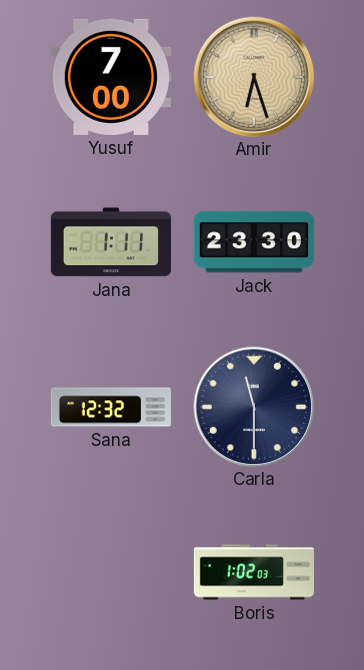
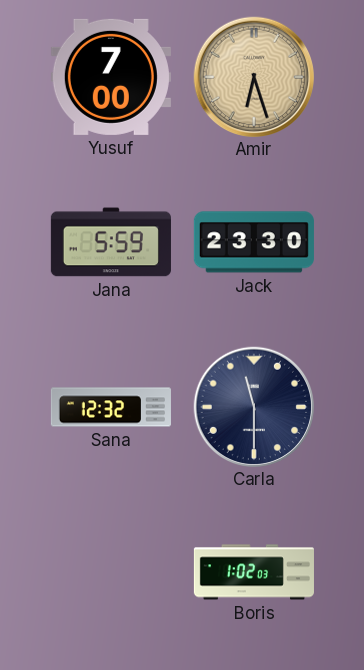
Jana: 1:11 -> 5:59 (111, 242)
